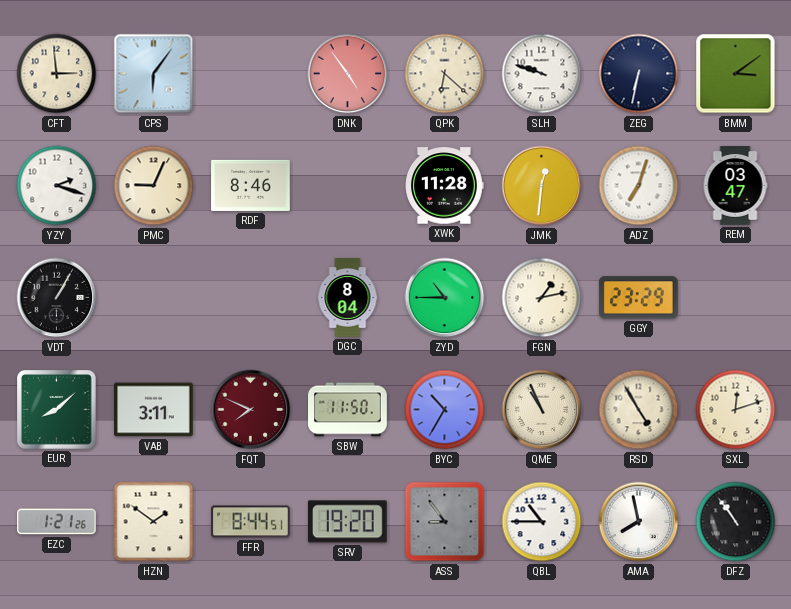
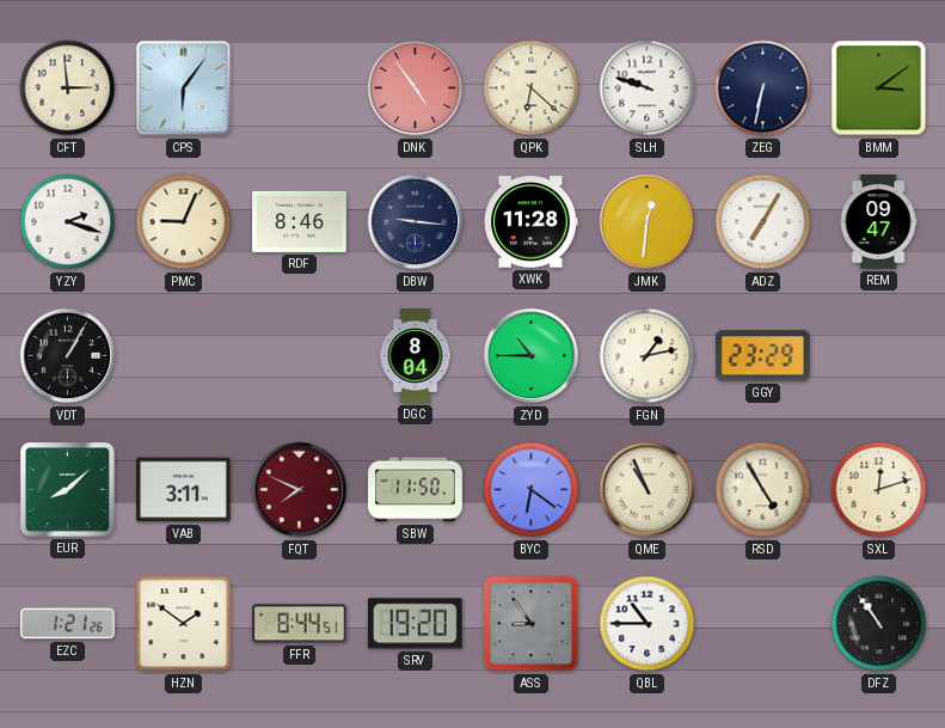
DBW: none -> 9:16 (416, 222)
ADZ: 7:03 -> 7:05 (763, 222)
REM: 03:47 -> 09:47 (878, 222)
BYC: 10:35 -> 6:21 (532, 490)
AMA: 7:58 -> none (639, 522)
